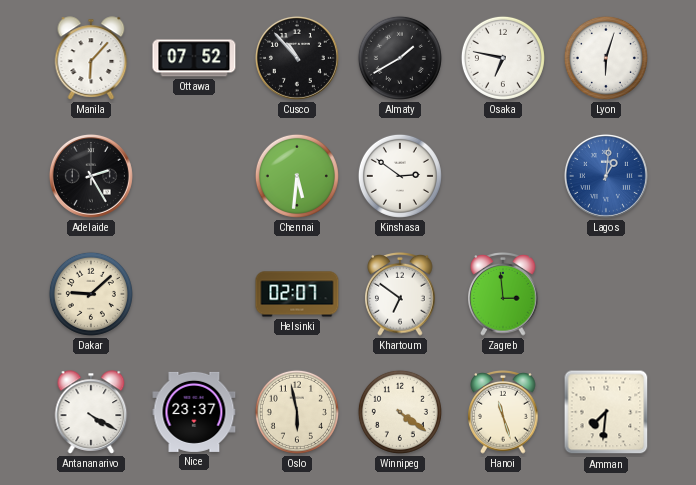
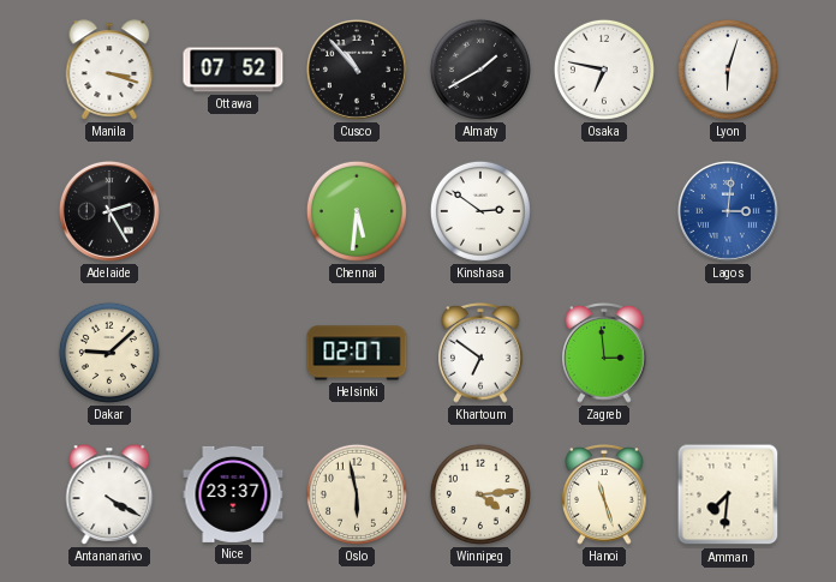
Manila: 6:07 -> 3:18 (109, 70)
Lagos: 1:01 -> 3:01 (728, 211)
Winnipeg: 4:21 -> 4:14 (480, 494)
